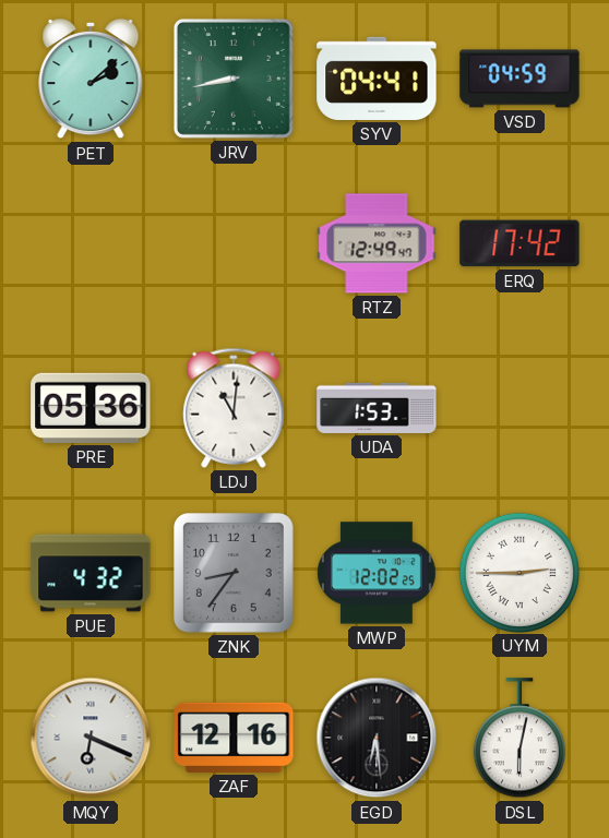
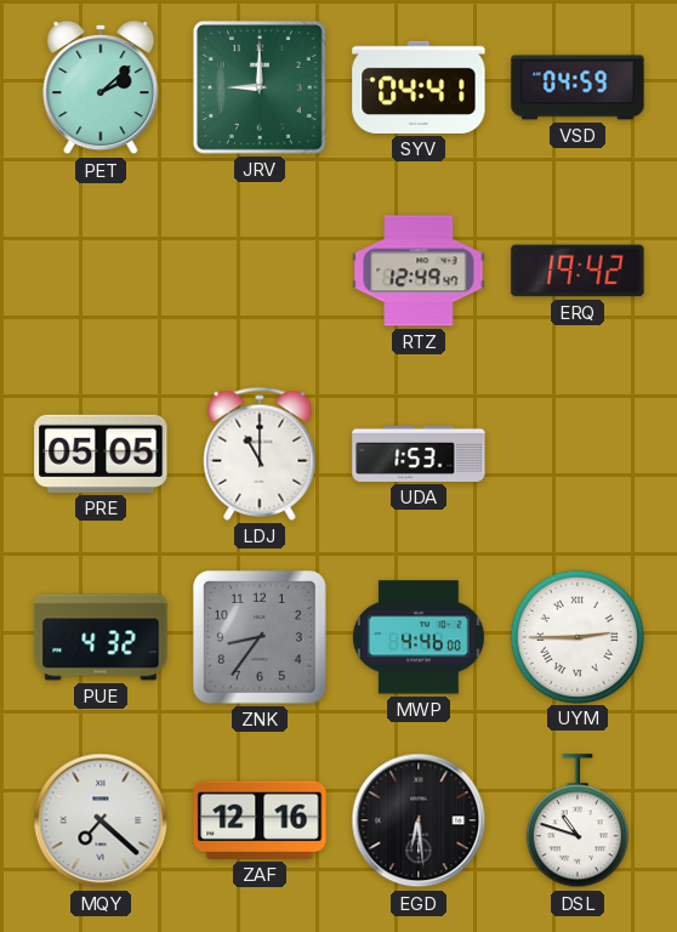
JRV: 8:43 -> 9:00 (260, 87)
ERQ: 17:42 -> 19:42 (578, 271)
PRE: 05:36 -> 05:05 (101, 454)
LDJ: 11:01 -> 11:00 (260, 454)
MWP: 12:02 -> 4:46 (419, 637)
MQY: 6:19 -> 7:22 (101, 820)
DSL: 6:02 -> 10:48 (578, 822)
